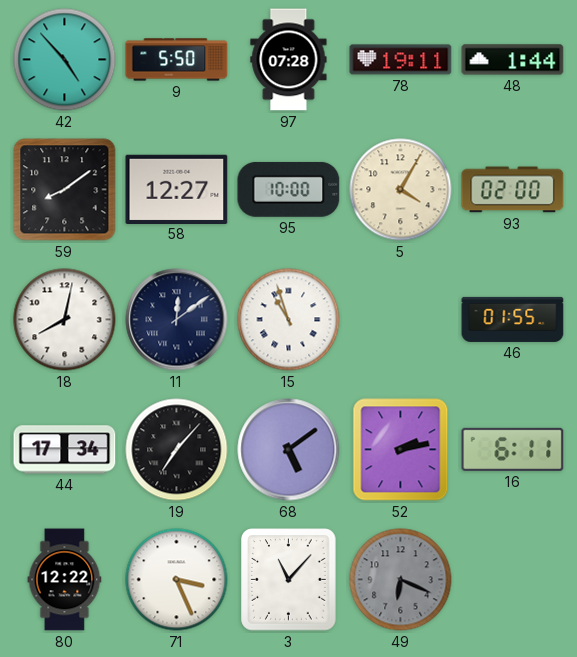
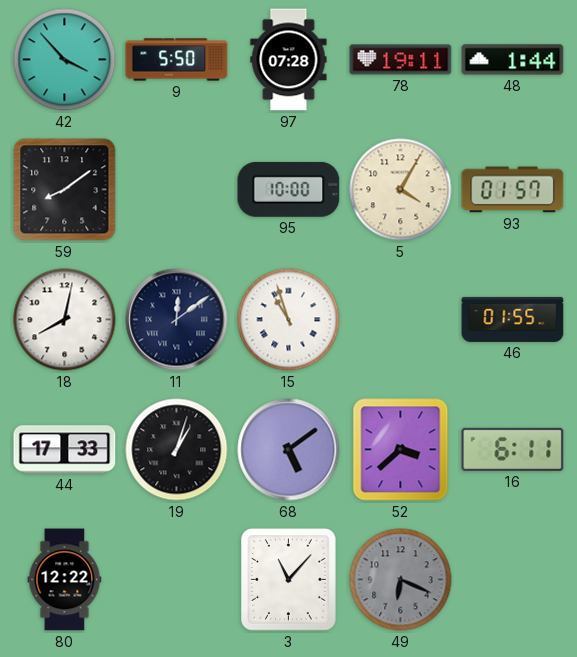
42: 4:53 -> 3:53 (65, 60)
58: 12:27 -> none (177, 189)
93: 02:00 -> 01:57 (513, 190)
44: 17:34 -> 17:33 (65, 450)
19: 7:07 -> 1:03 (177, 450)
52: 2:13 -> 3:38 (401, 450)
71: 3:26 -> none (177, 580)
